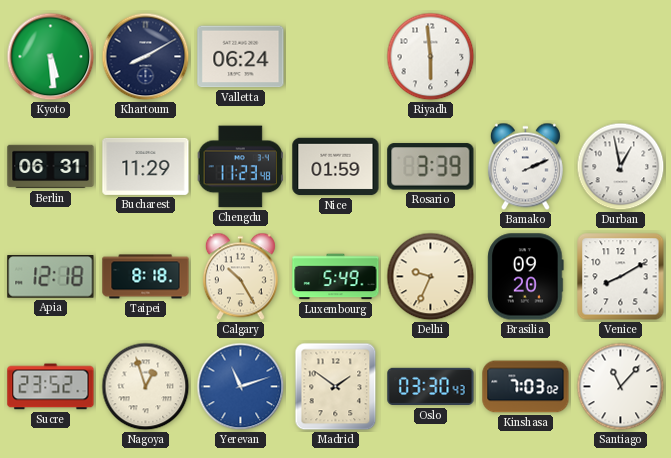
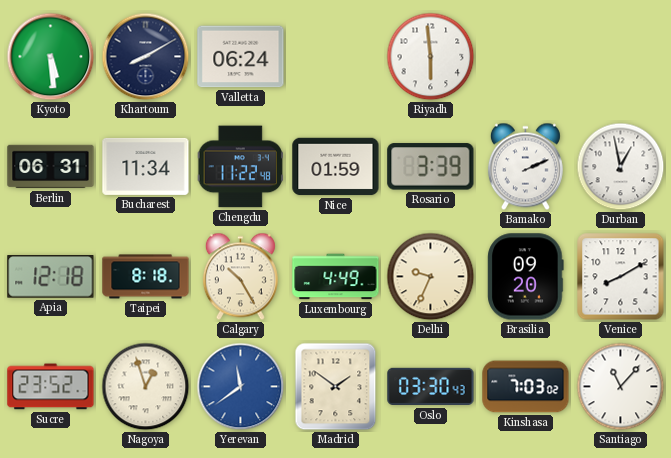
Bucharest: 11:29 -> 11:34 (146, 166)
Chengdu: 11:23 -> 11:22 (240, 167)
Luxembourg: 5:49 -> 4:49 (336, 277)
Yerevan: 11:12 -> 11:39 (241, 387)
